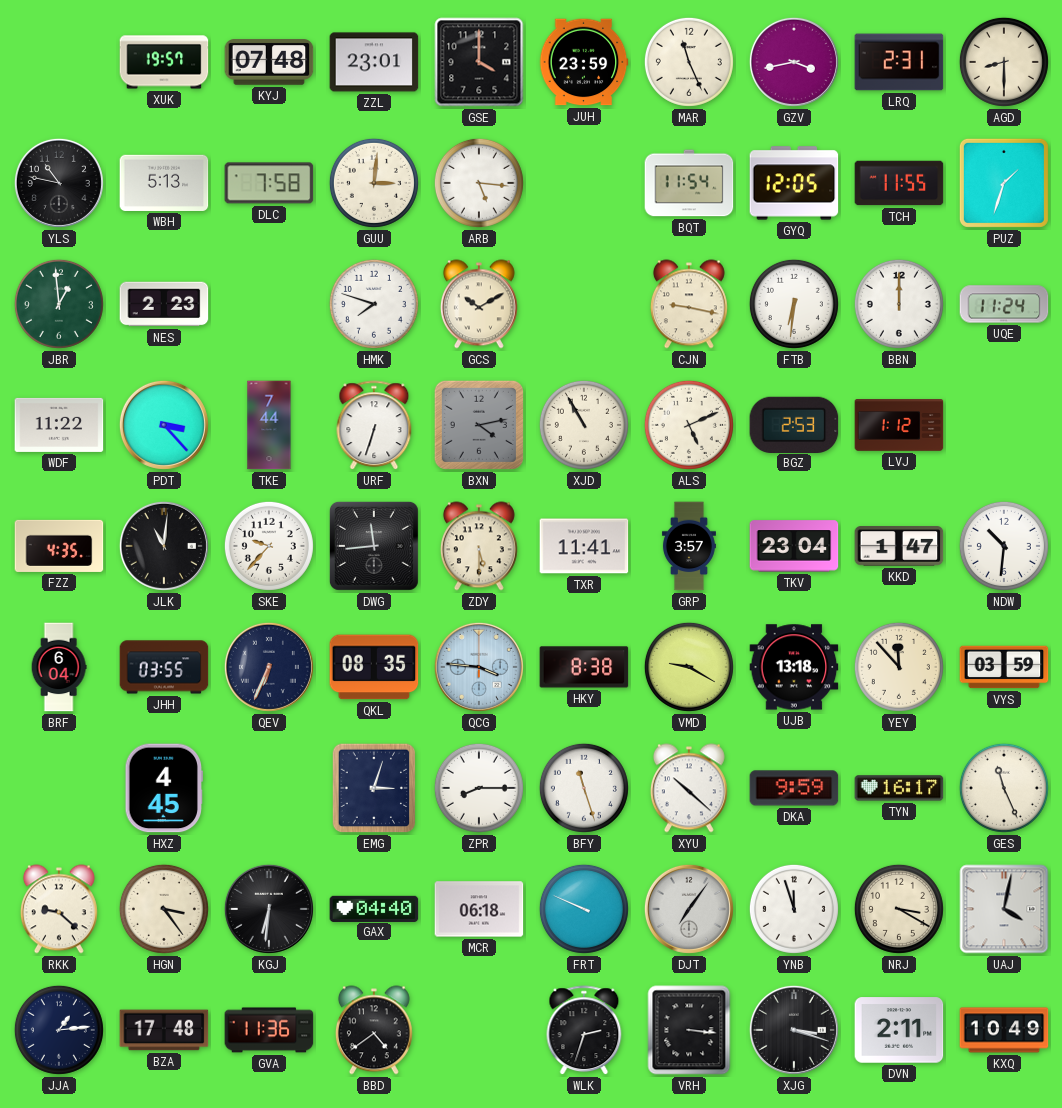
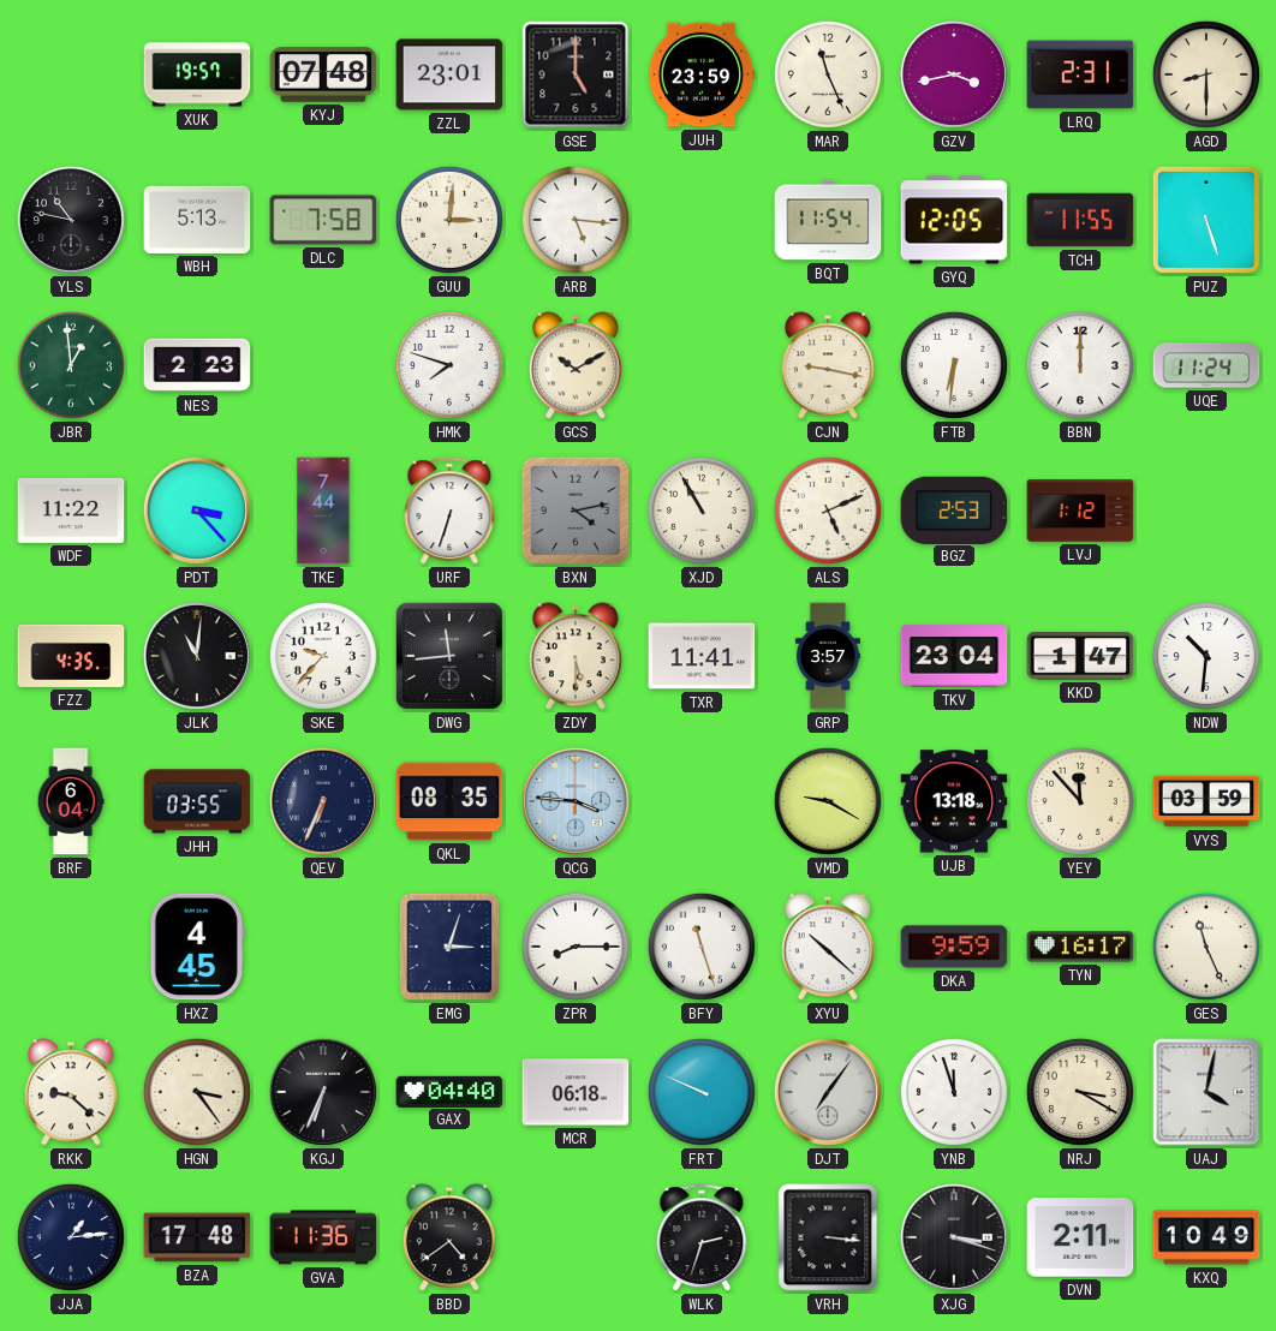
GSE: 4:00 -> 5:00 (576, 74)
PUZ: 1:33 -> 5:27 (1206, 220)
HKY: 8:38 -> none (584, 667)
KGJ: 6:31 -> 6:34 (323, 1092)
